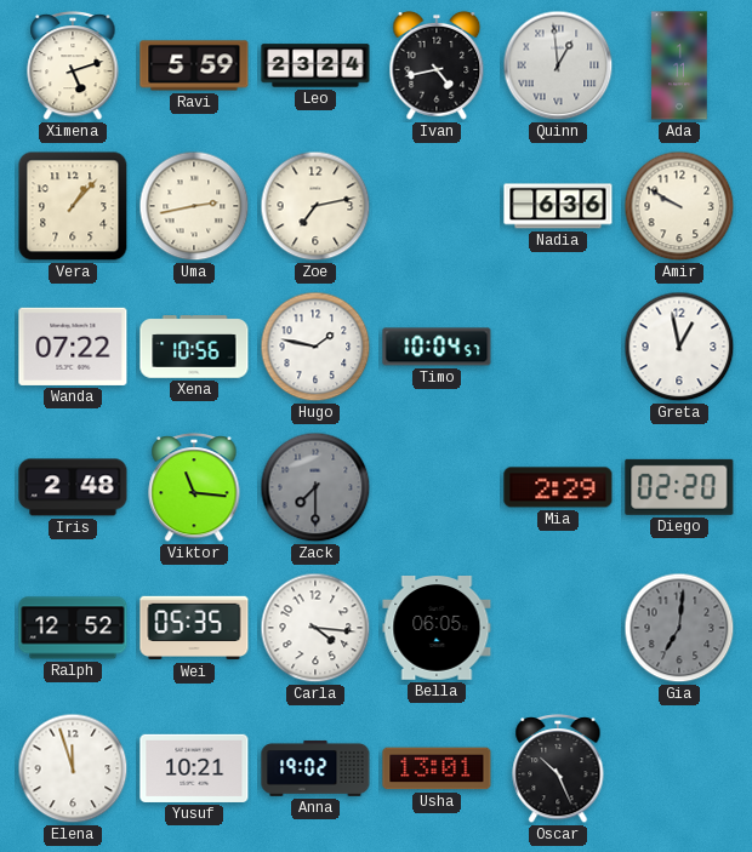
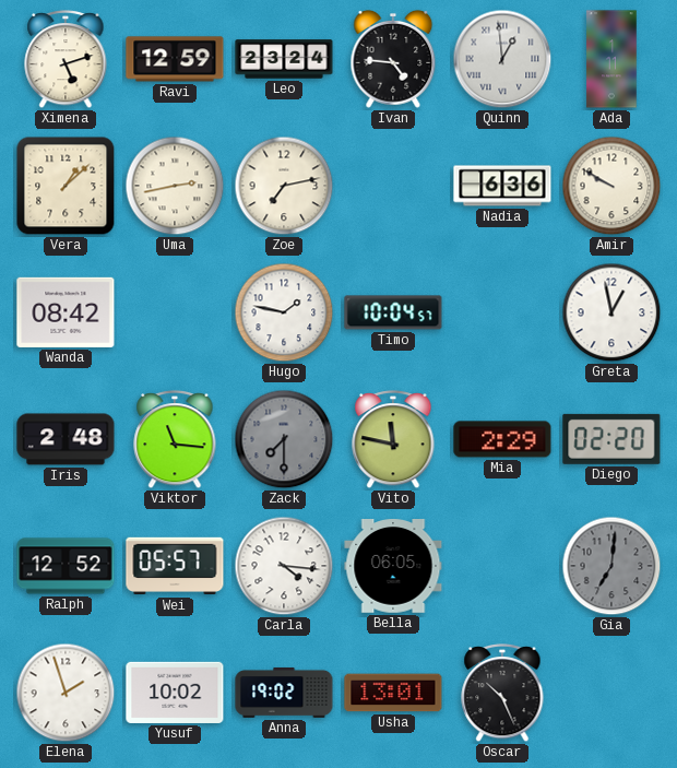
Ravi: 5:59 -> 12:59 (175, 59)
Ivan: 4:43 -> 4:46 (393, 59)
Vera: 1:07 -> 1:08 (66, 186)
Wanda: 07:22 -> 08:42 (66, 312)
Xena: 10:56 -> none (194, 347)
Vito: none -> 11:47 (393, 439)
Wei: 05:35 -> 05:57 (175, 566)
Elena: 11:57 -> 1:57 (66, 693)
Yusuf: 10:21 -> 10:02 (175, 693)
